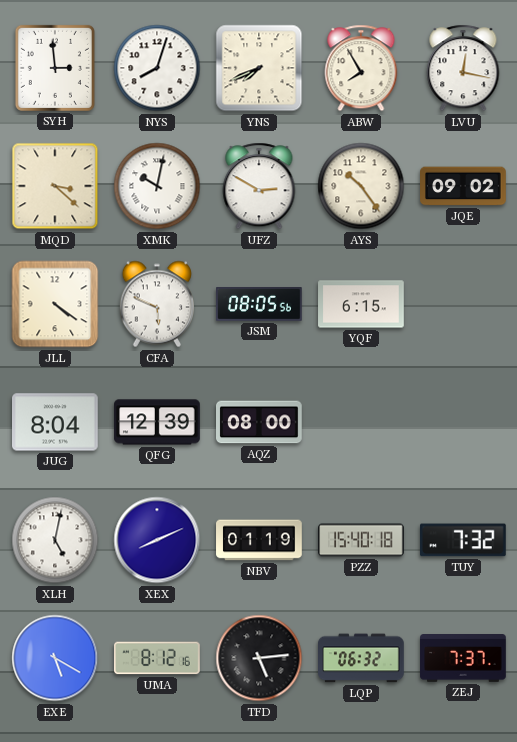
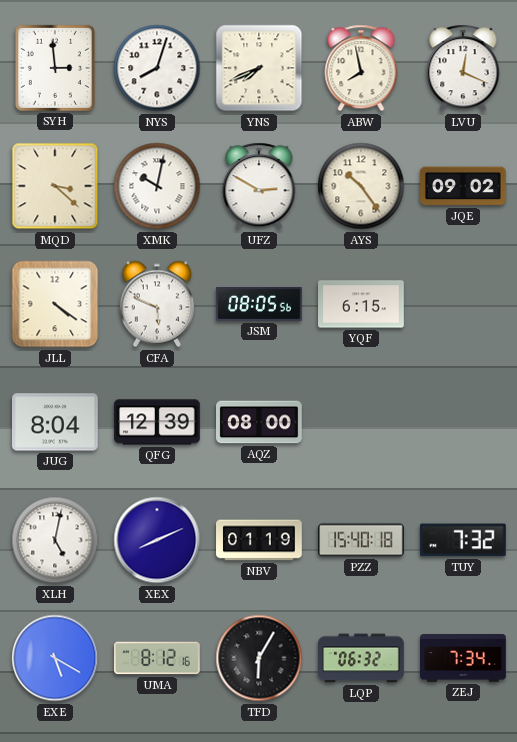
ABW: 7:55 -> 7:58 (361, 68)
LVU: 12:17 -> 12:19 (463, 68)
TFD: 5:14 -> 6:05 (259, 658)
ZEJ: 7:37 -> 7:34 (463, 659)
